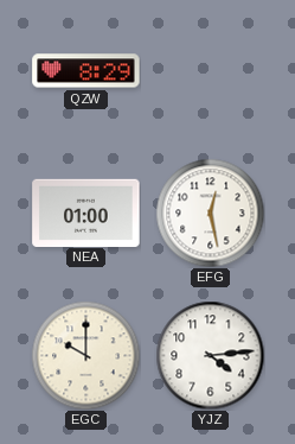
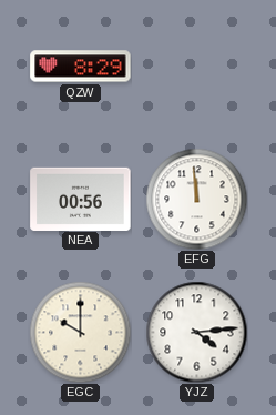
NEA: 01:00 -> 00:56 (81, 199)
EFG: 12:28 -> 11:59 (196, 199)
